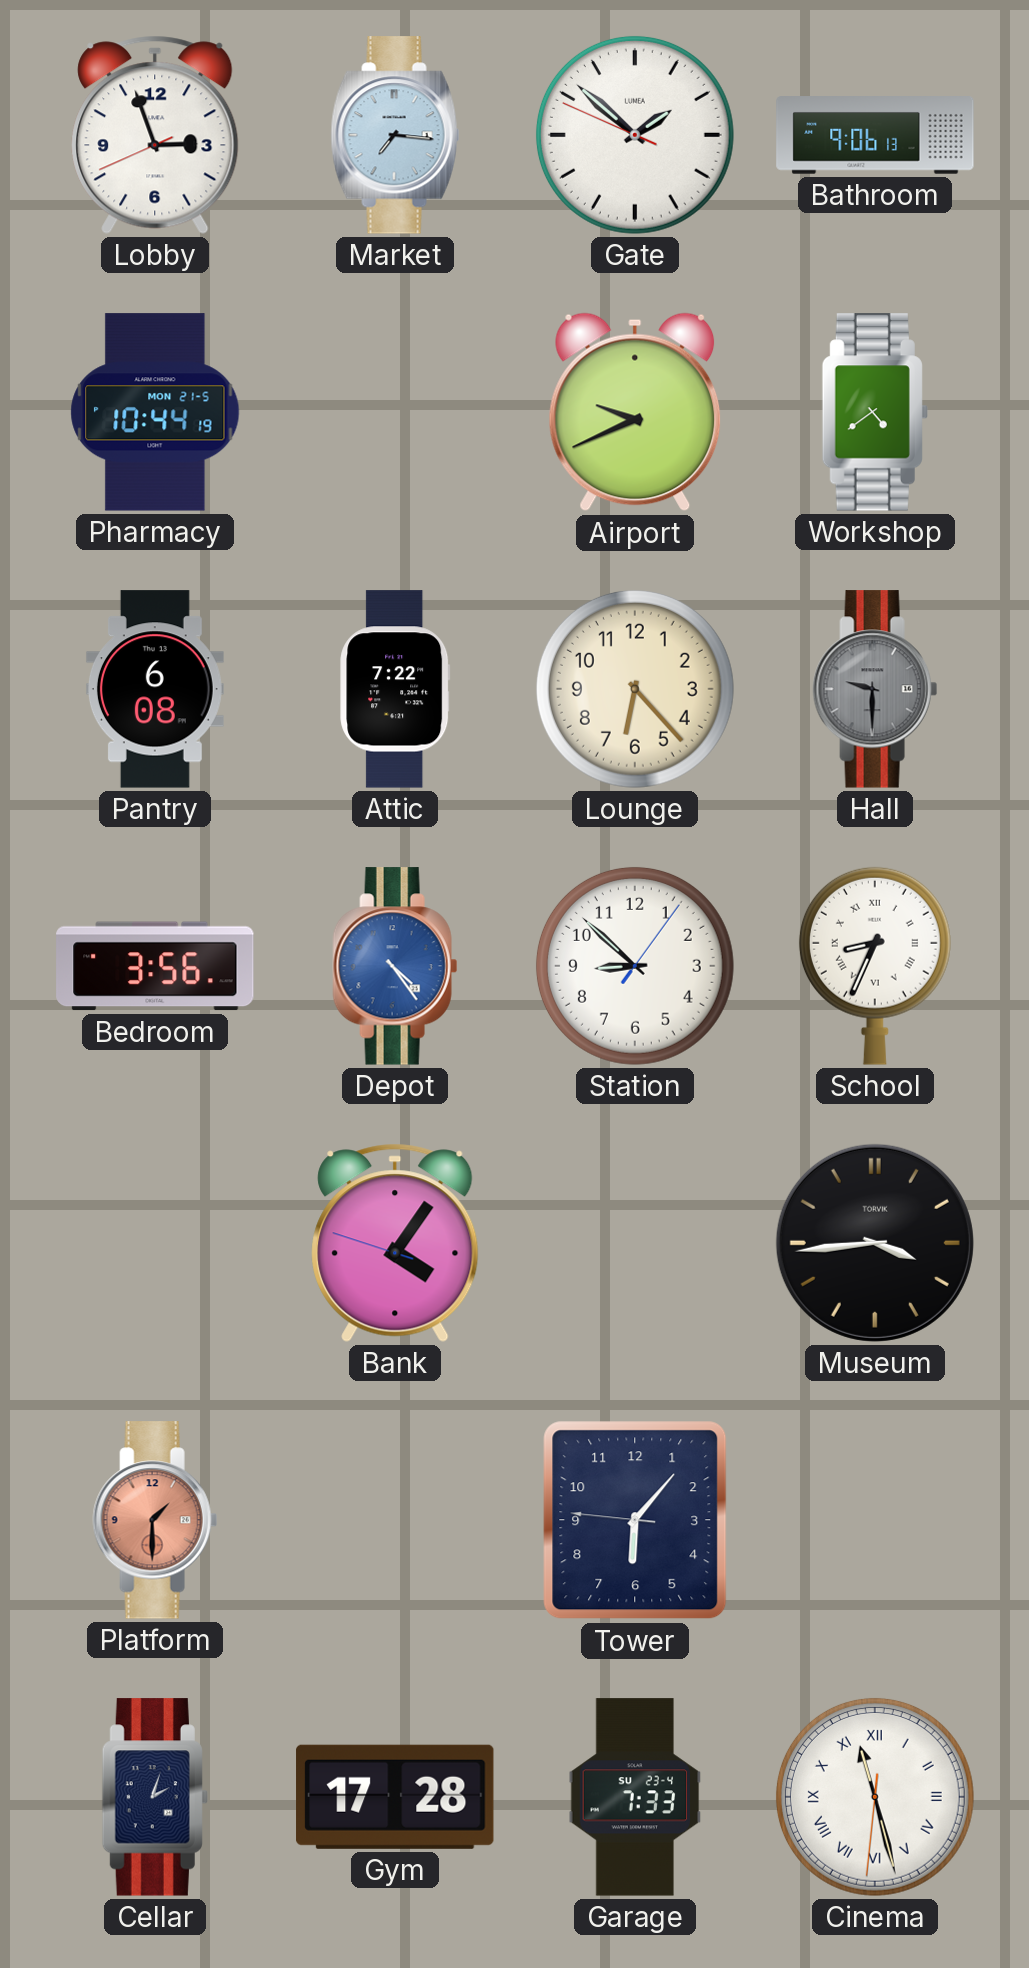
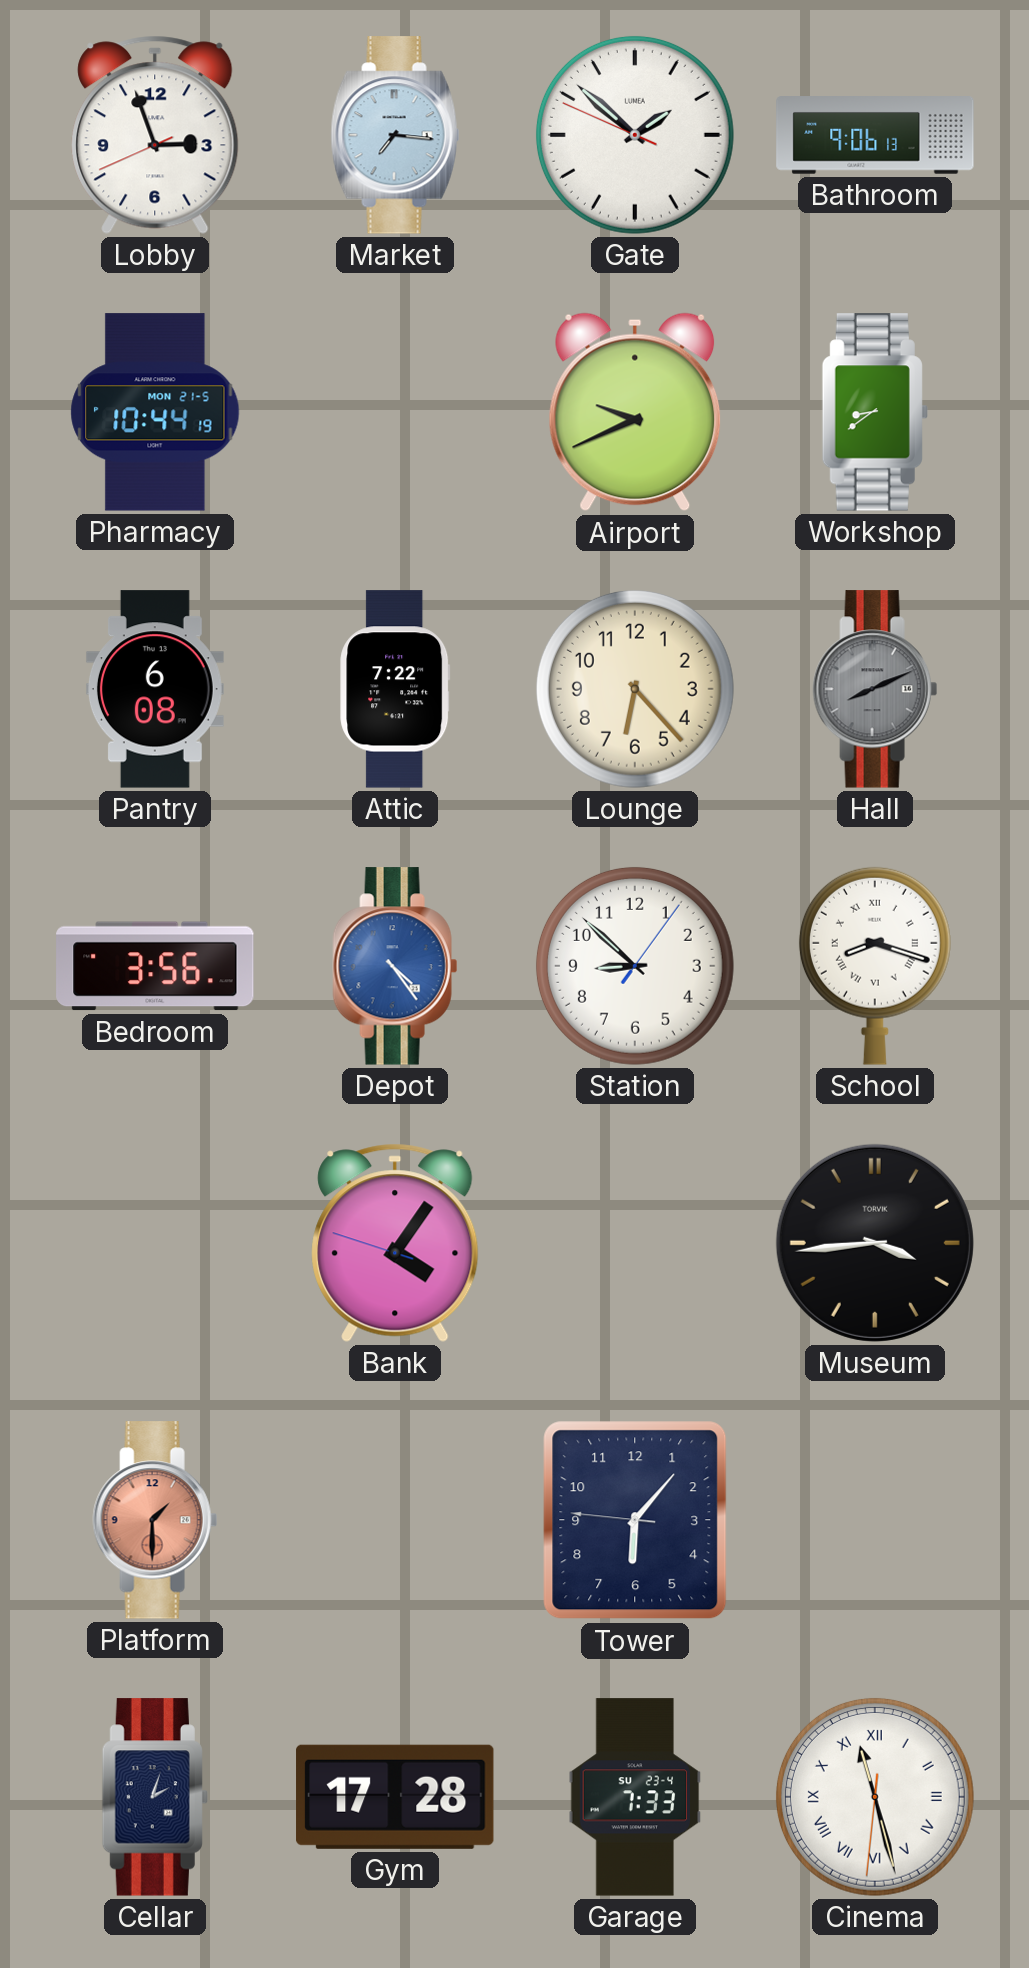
Workshop: 4:39 -> 8:39 (875, 412)
Hall: 9:30 -> 8:11 (875, 689)
School: 8:34 -> 8:18 (875, 966)
